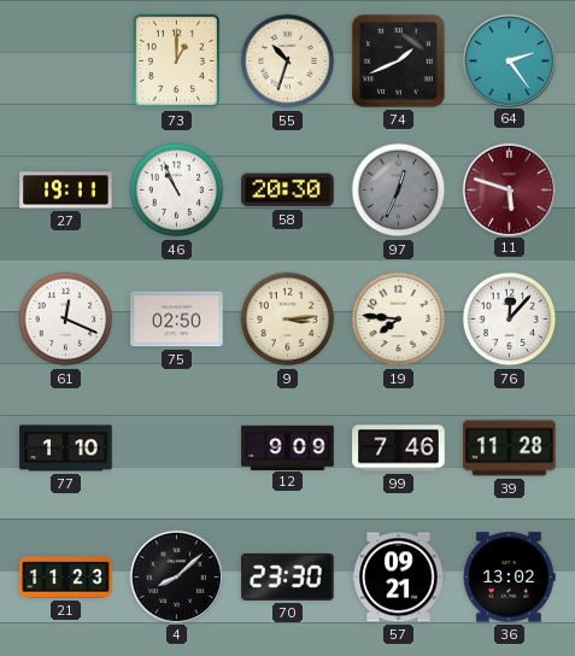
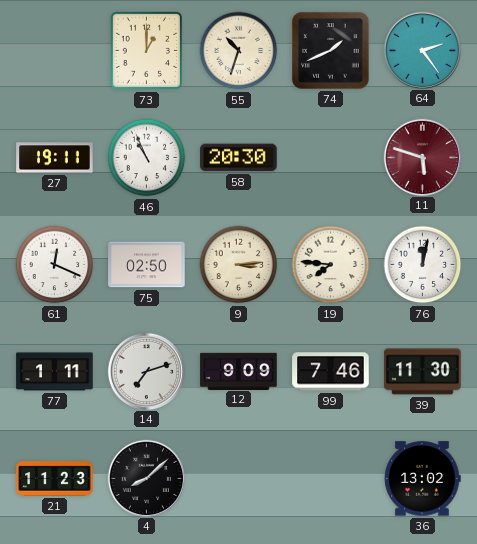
97: 12:34 -> none (399, 191)
76: 12:07 -> 12:02 (423, 265)
77: 1:10 -> 1:11 (55, 372)
14: none -> 7:12 (146, 371)
39: 11:28 -> 11:30 (423, 372)
70: 23:30 -> none (288, 576)
57: 09:21 -> none (399, 578)
